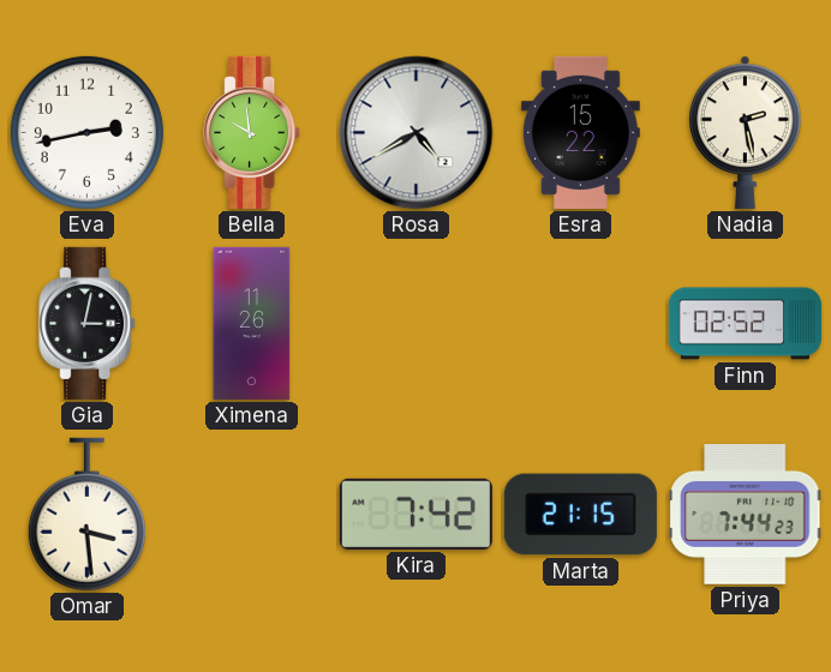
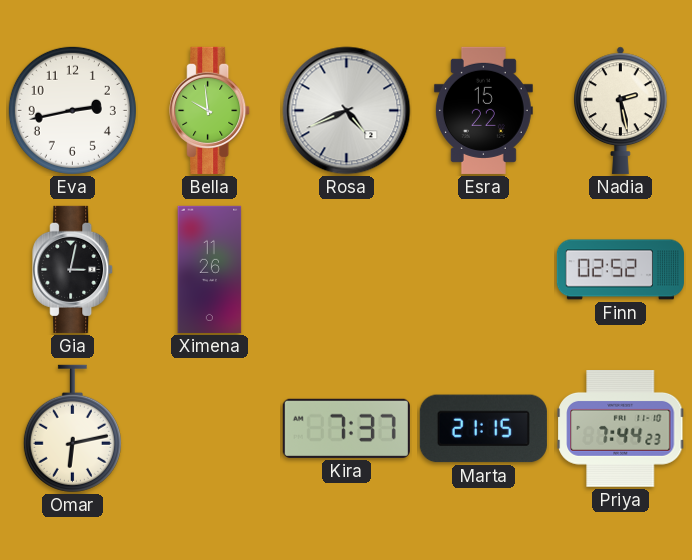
Rosa: 4:40 -> 4:41 (347, 111)
Omar: 3:29 -> 6:13 (72, 429)
Kira: 7:42 -> 7:37 (346, 428)
